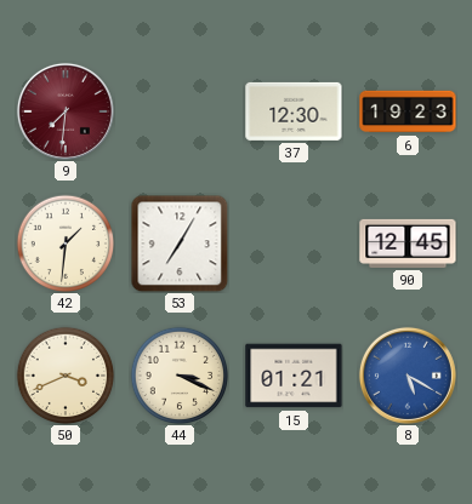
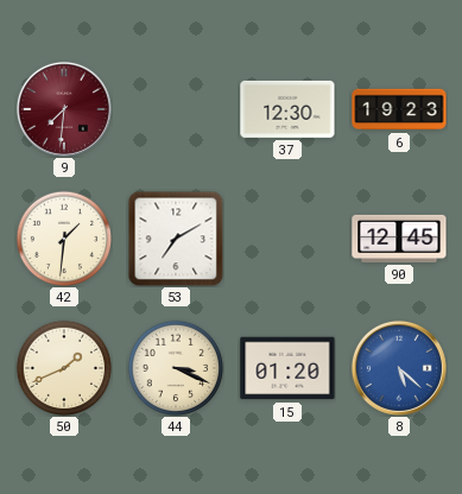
53: 7:05 -> 7:10 (176, 239)
50: 3:41 -> 1:41 (64, 368)
15: 01:21 -> 01:20 (287, 368)
8: 5:20 -> 5:22 (399, 368)
